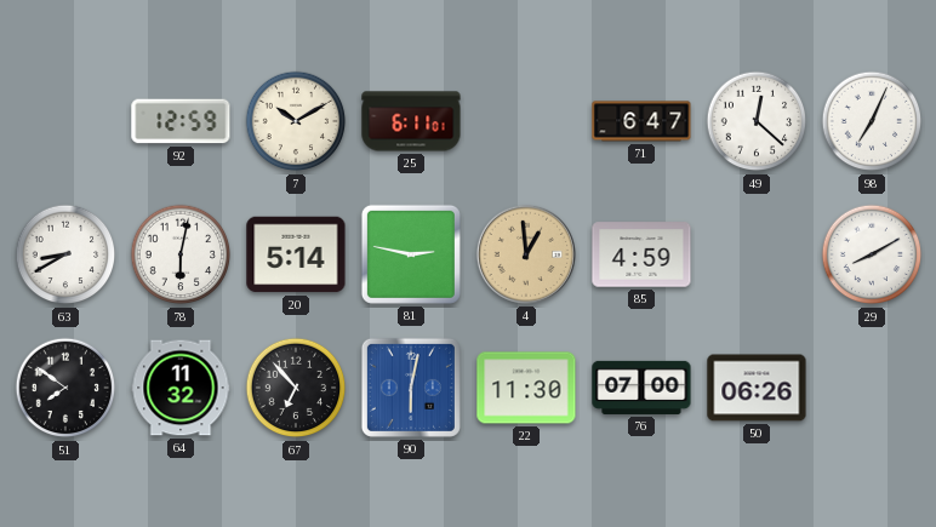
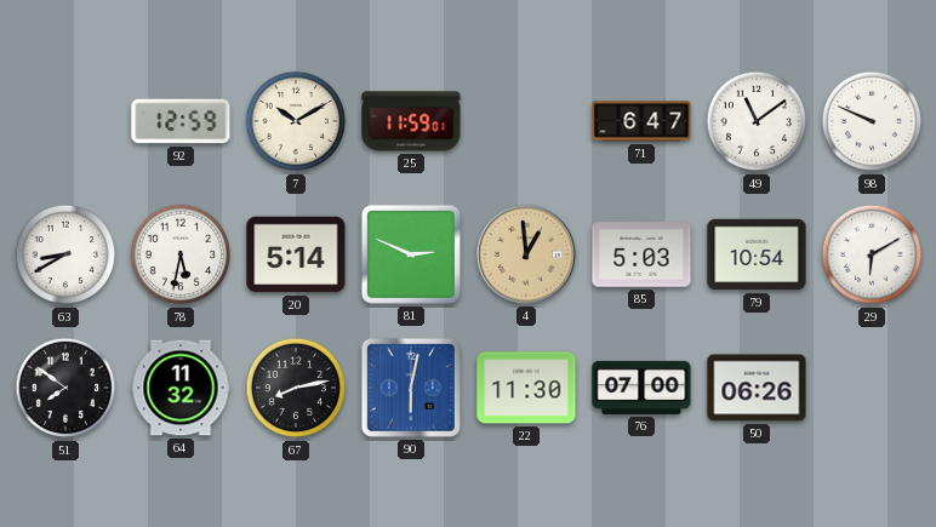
25: 6:11 -> 11:59 (411, 121)
49: 12:22 -> 11:09 (757, 121)
98: 7:04 -> 9:49 (872, 121)
78: 6:02 -> 5:32 (181, 254)
81: 2:47 -> 2:49 (411, 254)
85: 4:59 -> 5:03 (641, 254)
79: none -> 10:54 (757, 254)
29: 8:10 -> 6:10 (872, 254)
67: 6:53 -> 8:13 (296, 388)
